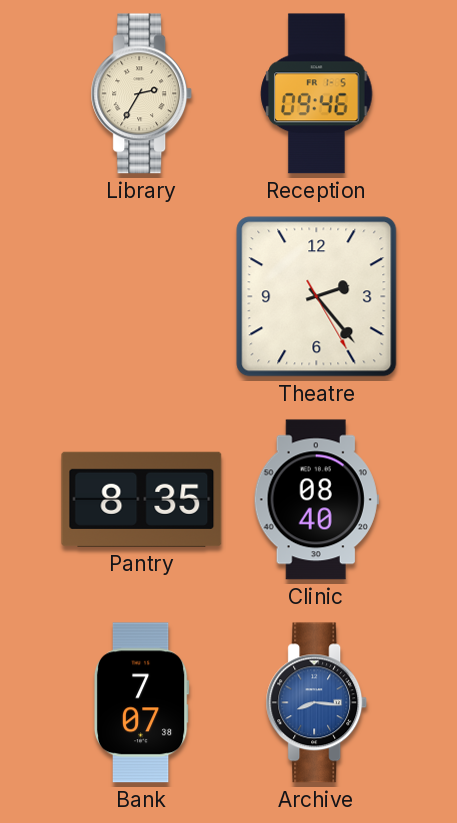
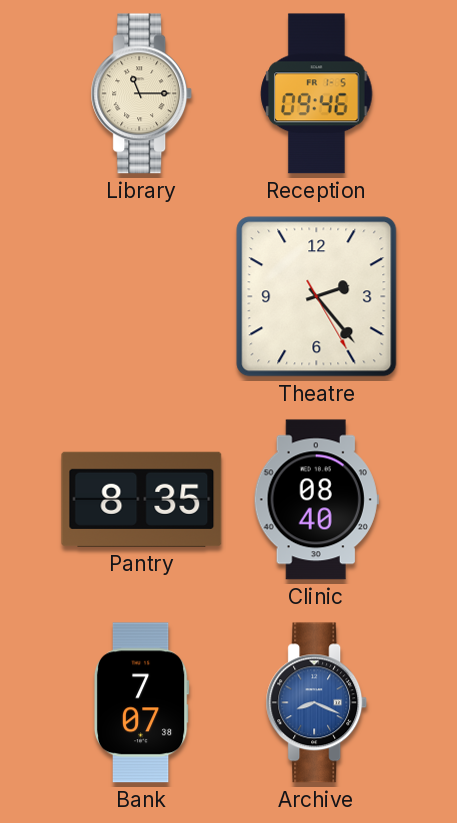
Library: 2:35 -> 11:15 (142, 94)
Archive: 8:16 -> 8:19 (317, 703)
